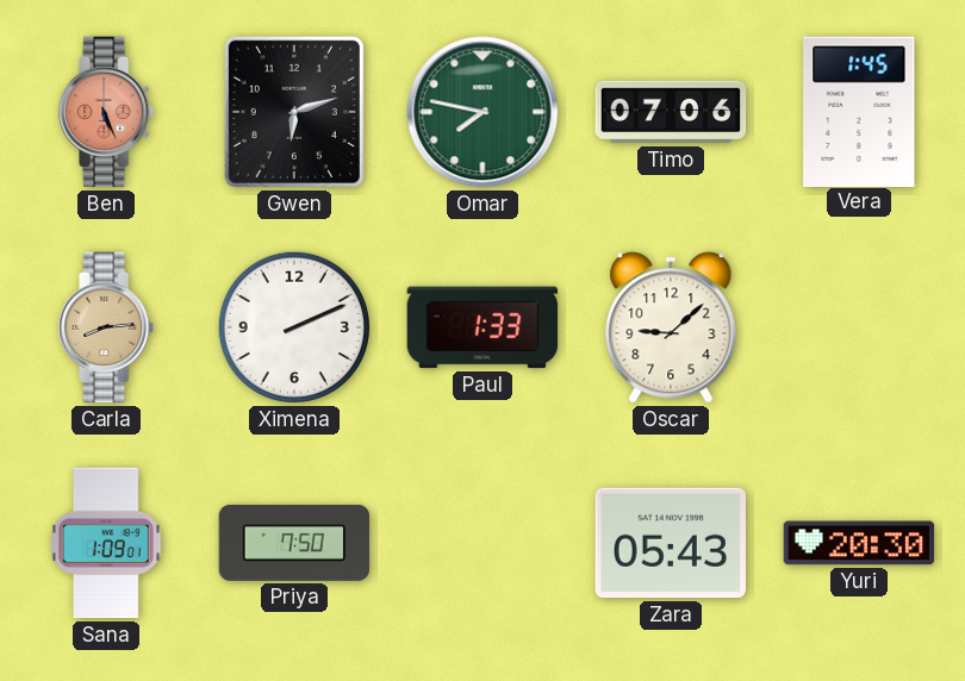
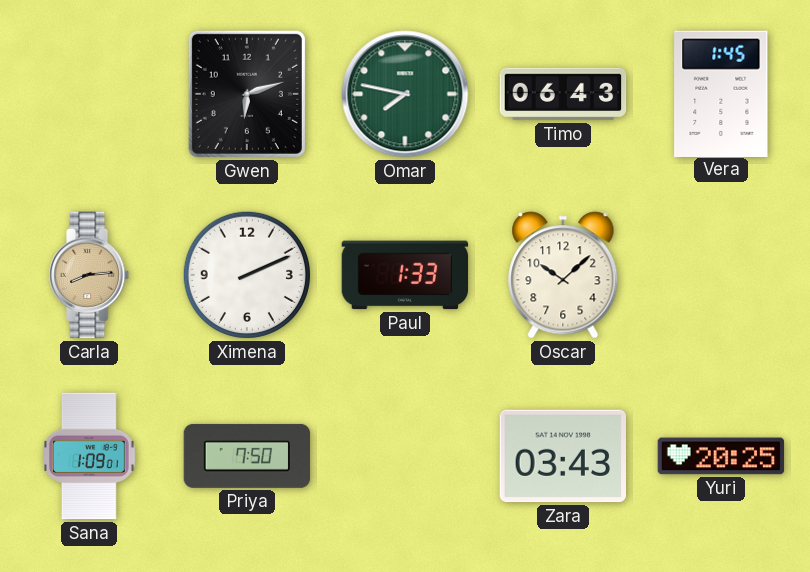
Ben: 5:26 -> none (107, 112)
Timo: 07:06 -> 06:43 (563, 94)
Oscar: 9:08 -> 10:08 (563, 275)
Zara: 05:43 -> 03:43 (562, 456)
Yuri: 20:30 -> 20:25 (721, 456)
